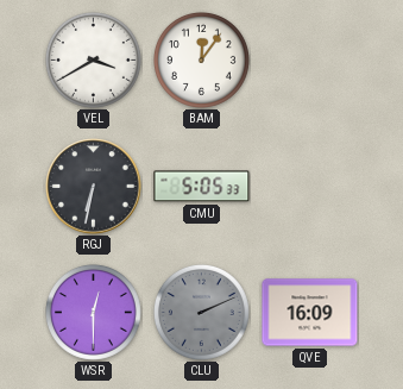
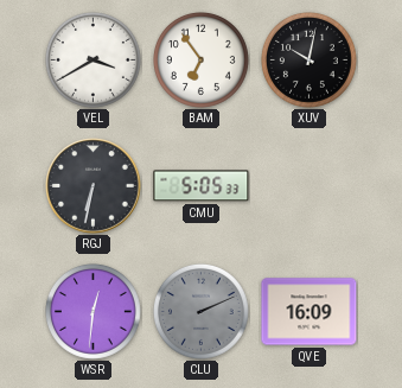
BAM: 12:06 -> 6:54 (200, 59)
XUV: none -> 10:02 (308, 59)
WSR: 12:30 -> 12:31 (92, 311)
